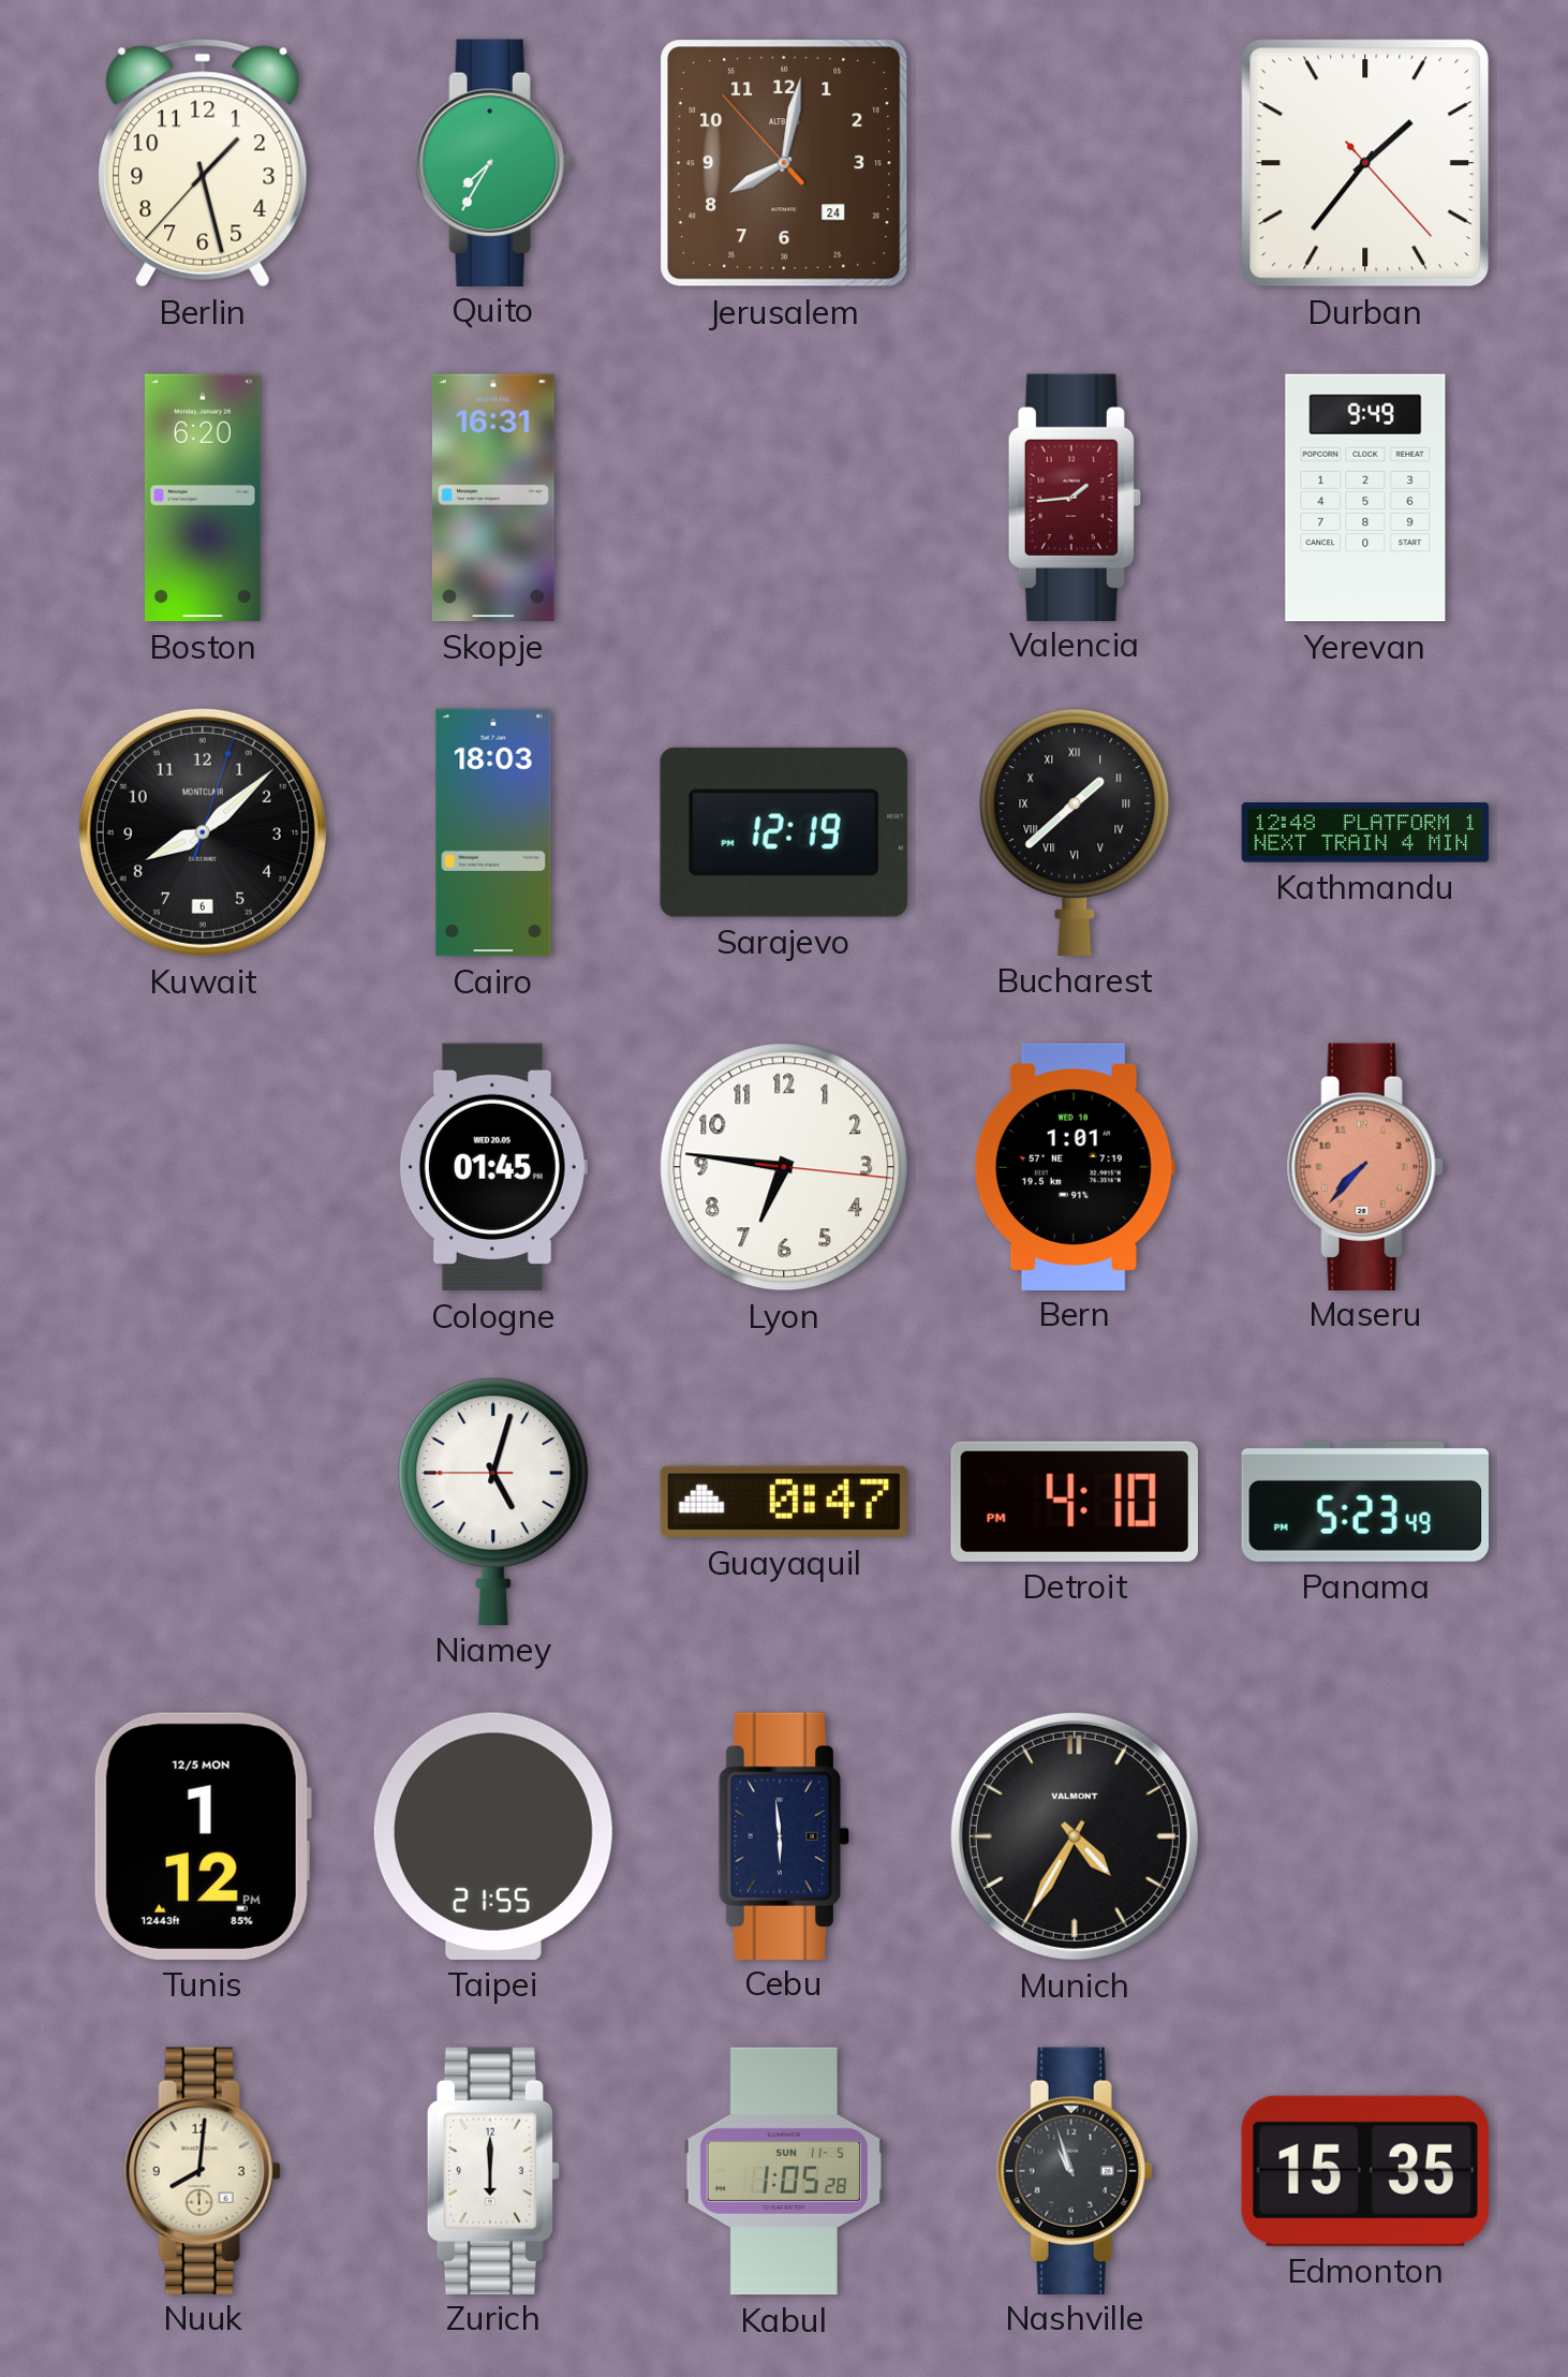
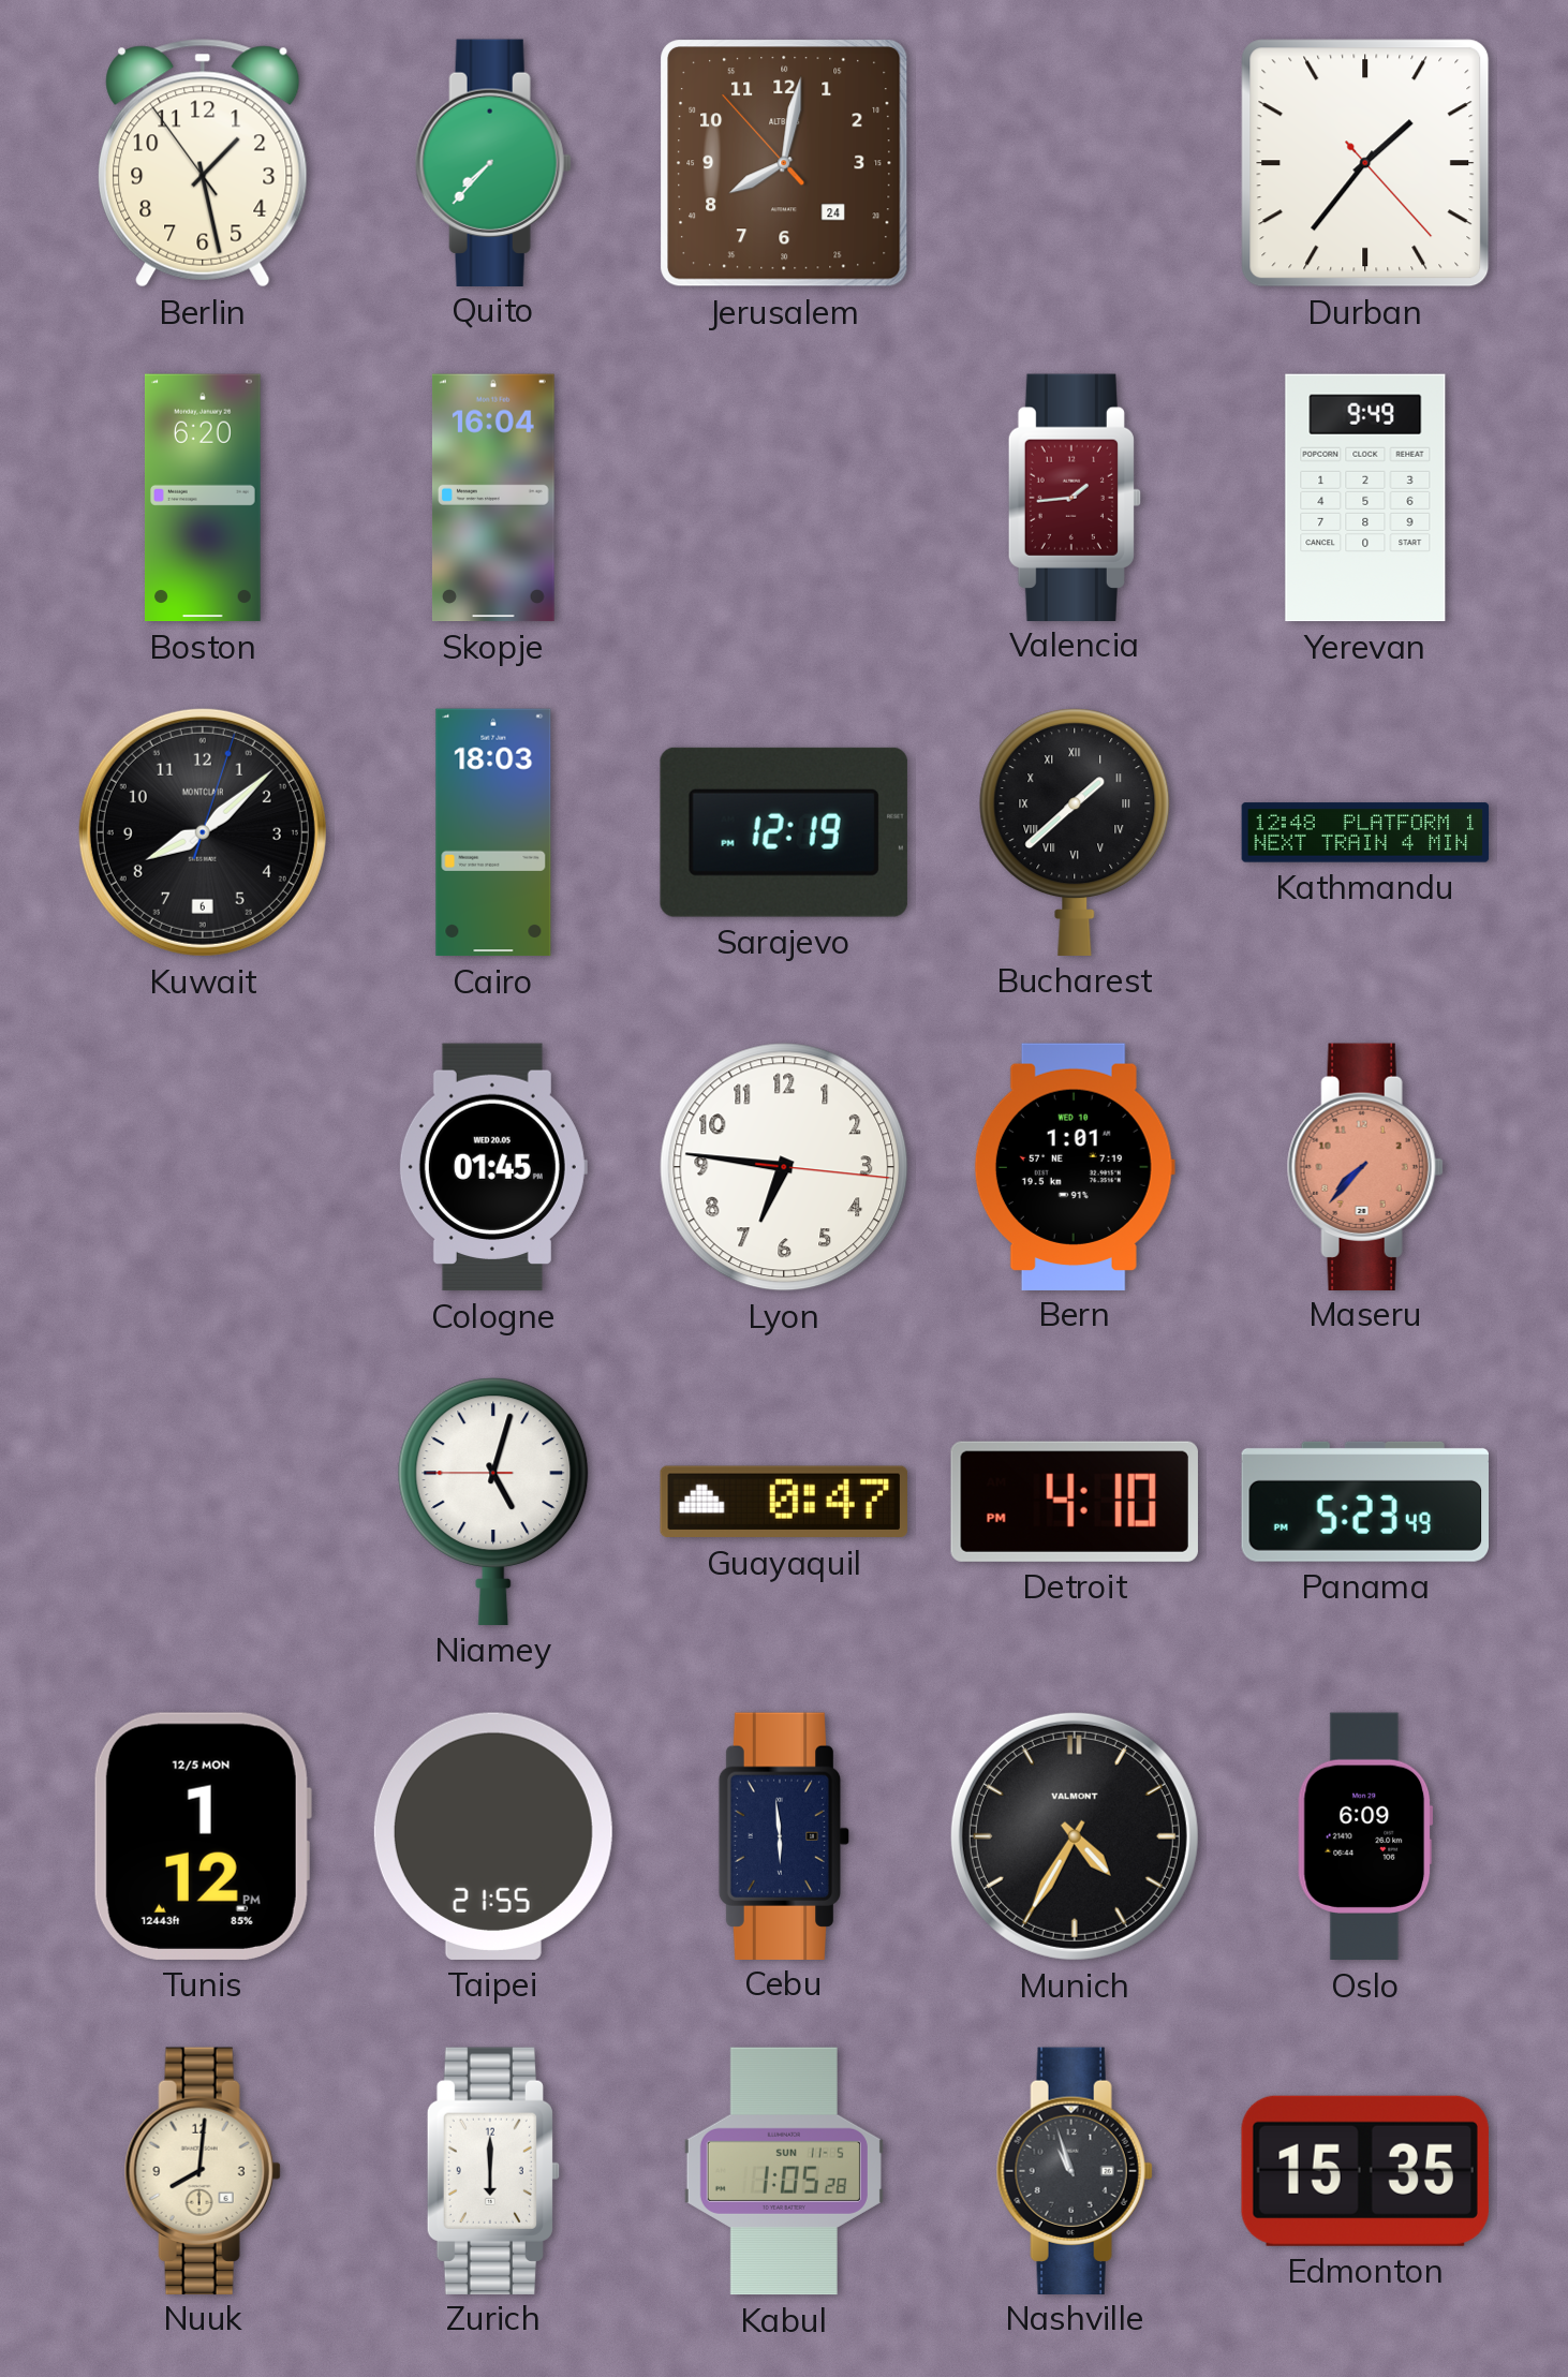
Berlin: 1:27:37 -> 1:27:54 (203, 163)
Quito: 7:35 -> 7:37 (493, 162)
Skopje: 16:31 -> 16:04 (493, 498)
Oslo: none -> 6:09 (1365, 1836)
